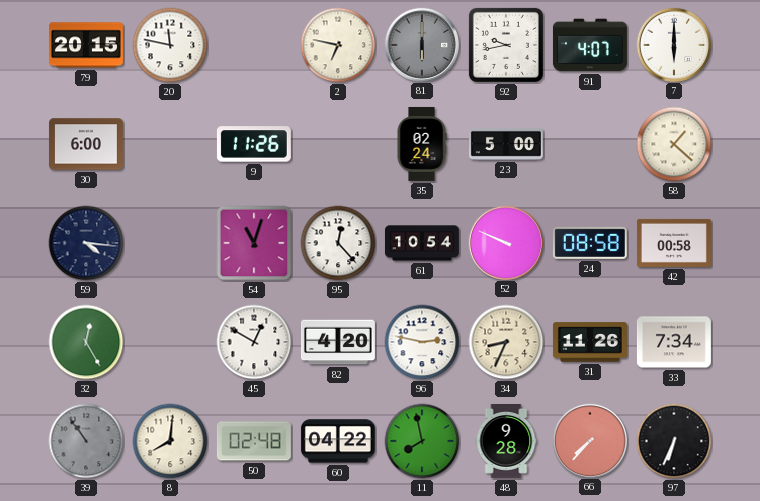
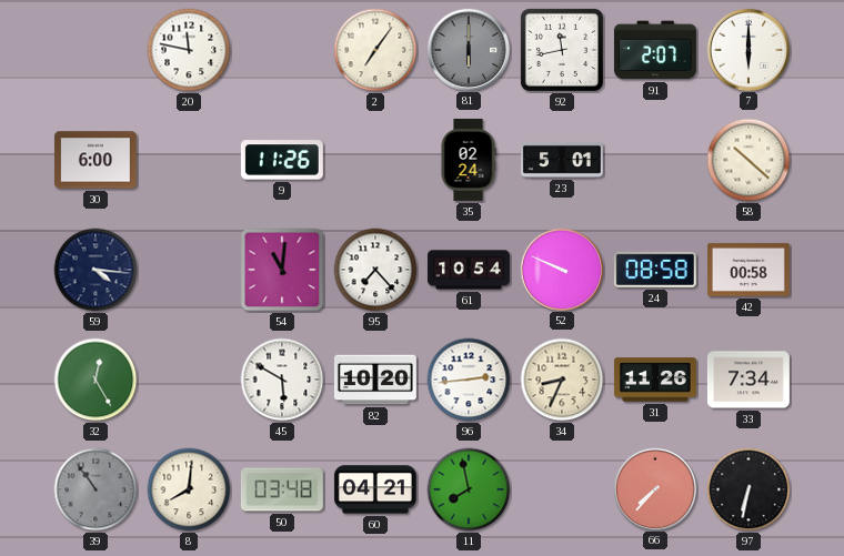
79: 20:15 -> none (86, 45)
2: 6:47 -> 7:06 (375, 50)
92: 9:43 -> 11:43 (562, 50)
91: 4:07 -> 2:07 (655, 50)
23: 5:00 -> 5:01 (562, 161)
58: 1:22 -> 10:22 (748, 160)
54: 11:03 -> 11:01 (282, 270)
95: 12:23 -> 7:23 (375, 270)
45: 12:50 -> 5:50 (282, 380)
82: 4:20 -> 10:20 (375, 380)
96: 2:47 -> 2:44 (469, 380)
50: 02:48 -> 03:48 (282, 489)
60: 04:22 -> 04:21 (375, 489)
48: 9:28 -> none (506, 441)
97: 6:34 -> 6:32 (748, 489)
